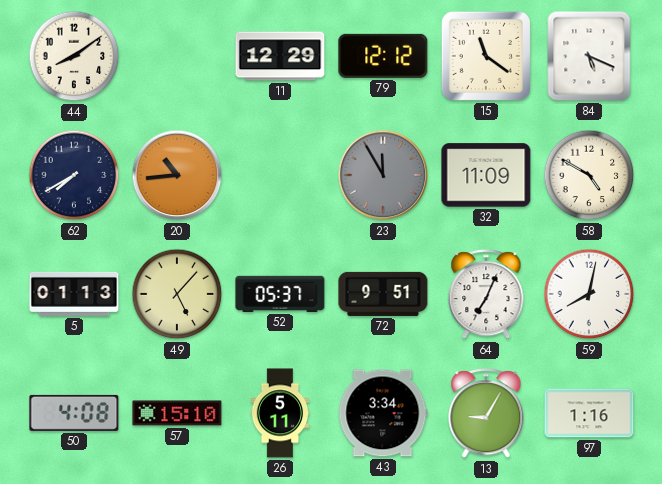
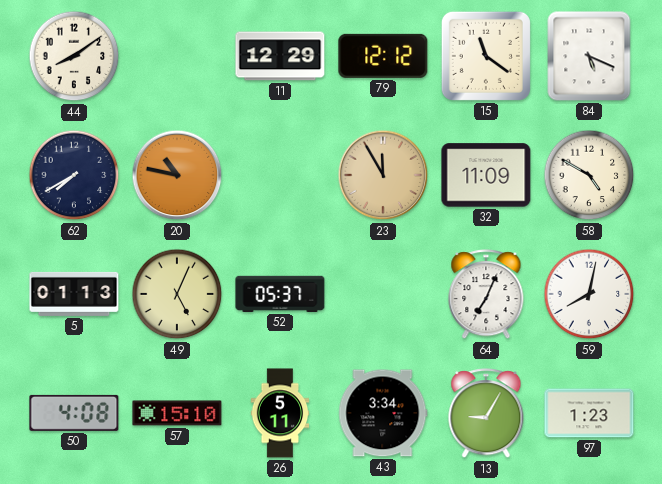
20: 10:44 -> 10:47 (177, 175)
23 dial: grey -> champagne (383, 175)
49: 5:07 -> 5:04 (177, 294)
72: 9:51 -> none (383, 294)
97: 1:16 -> 1:23 (589, 413)
